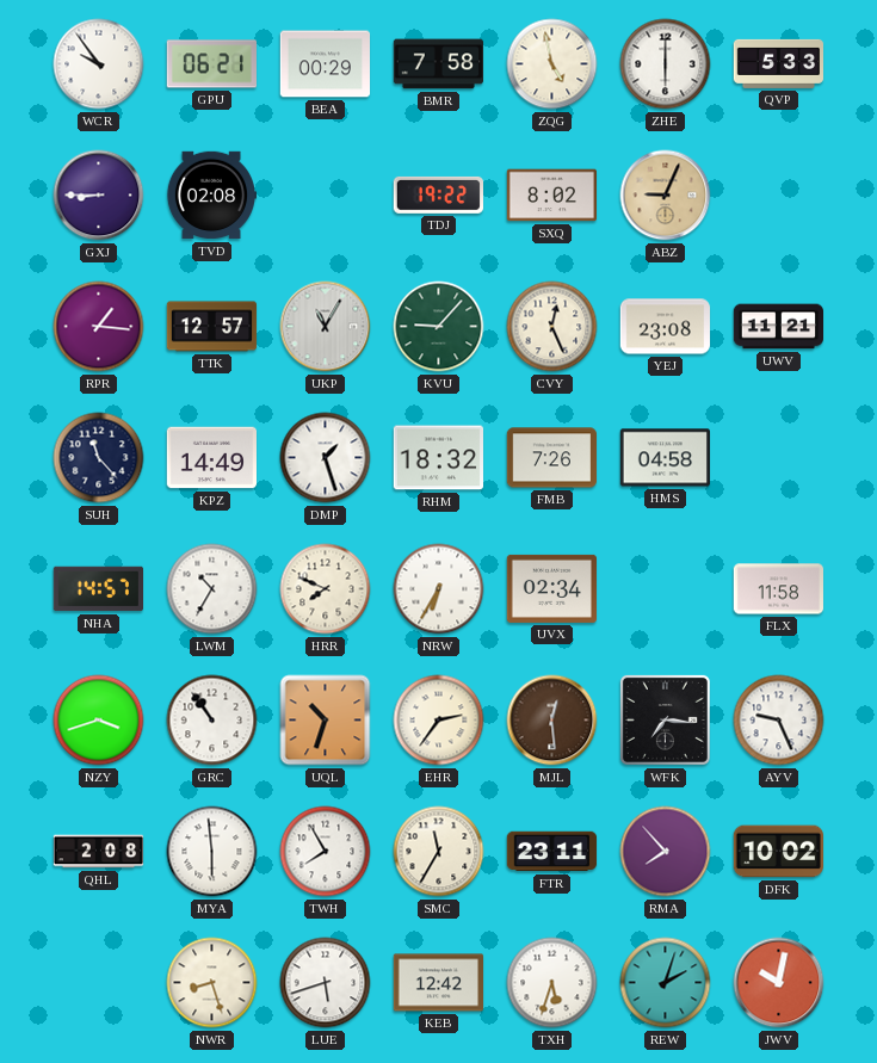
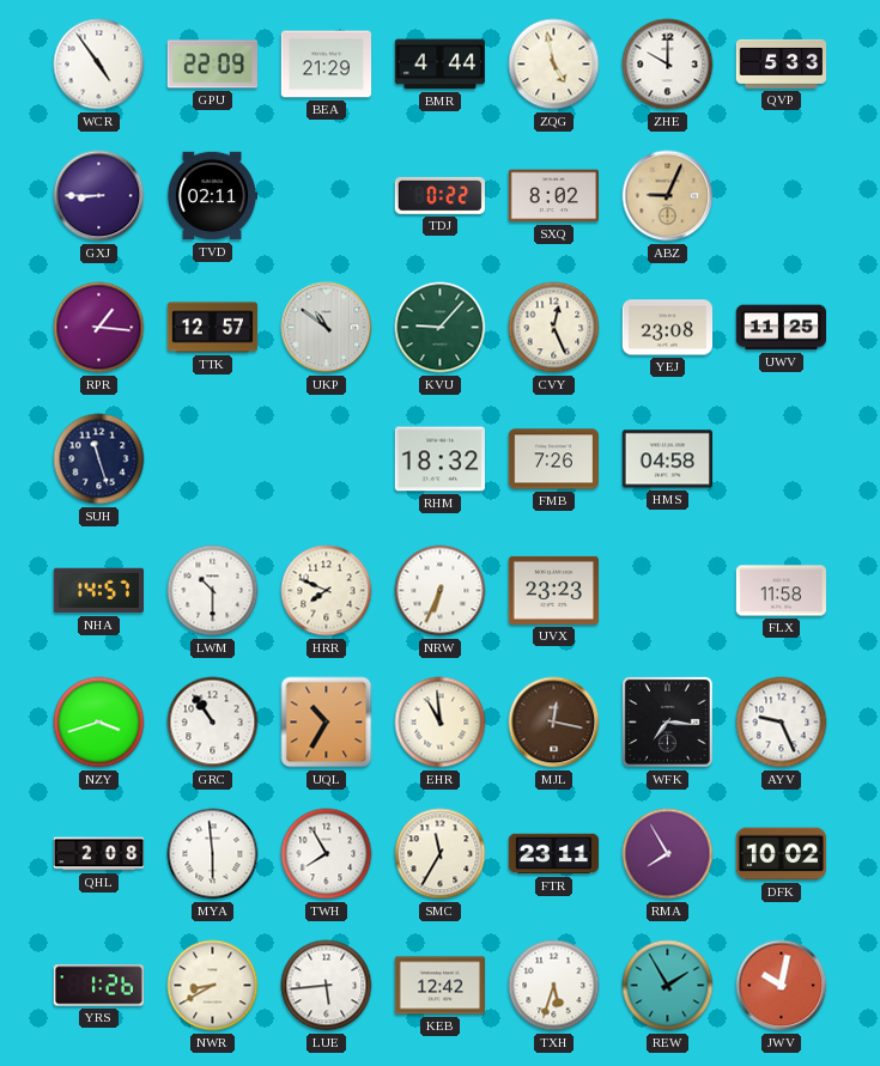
WCR: 9:54 -> 4:54 (99, 65)
GPU: 06:21 -> 22:09 (212, 65)
BEA: 00:29 -> 21:29 (327, 65)
BMR: 7:58 -> 4:44 (439, 65)
ZHE: 6:00 -> 10:00 (668, 65)
TVD: 02:08 -> 02:11 (211, 196)
TDJ: 19:22 -> 0:22 (439, 195)
UKP: 11:05 -> 10:51 (327, 328)
UWV: 11:21 -> 11:25 (781, 328)
SUH: 11:23 -> 11:27 (99, 459)
KPZ: 14:49 -> none (211, 458)
DMP: 1:27 -> none (326, 458)
LWM: 10:35 -> 10:30 (213, 591)
NRW: 6:35 -> 6:34 (441, 591)
UVX: 02:34 -> 23:23 (553, 590)
UQL: 10:33 -> 10:35 (327, 723)
EHR: 2:36 -> 10:59 (441, 723)
MJL: 12:29 -> 12:17 (554, 723)
RMA: 7:53 -> 7:55 (668, 854)
YRS: none -> 1:26 (98, 986)
NWR: 8:27 -> 8:40 (213, 986)
LUE: 5:42 -> 5:44 (327, 986)
REW: 2:03 -> 1:55 (668, 986)
